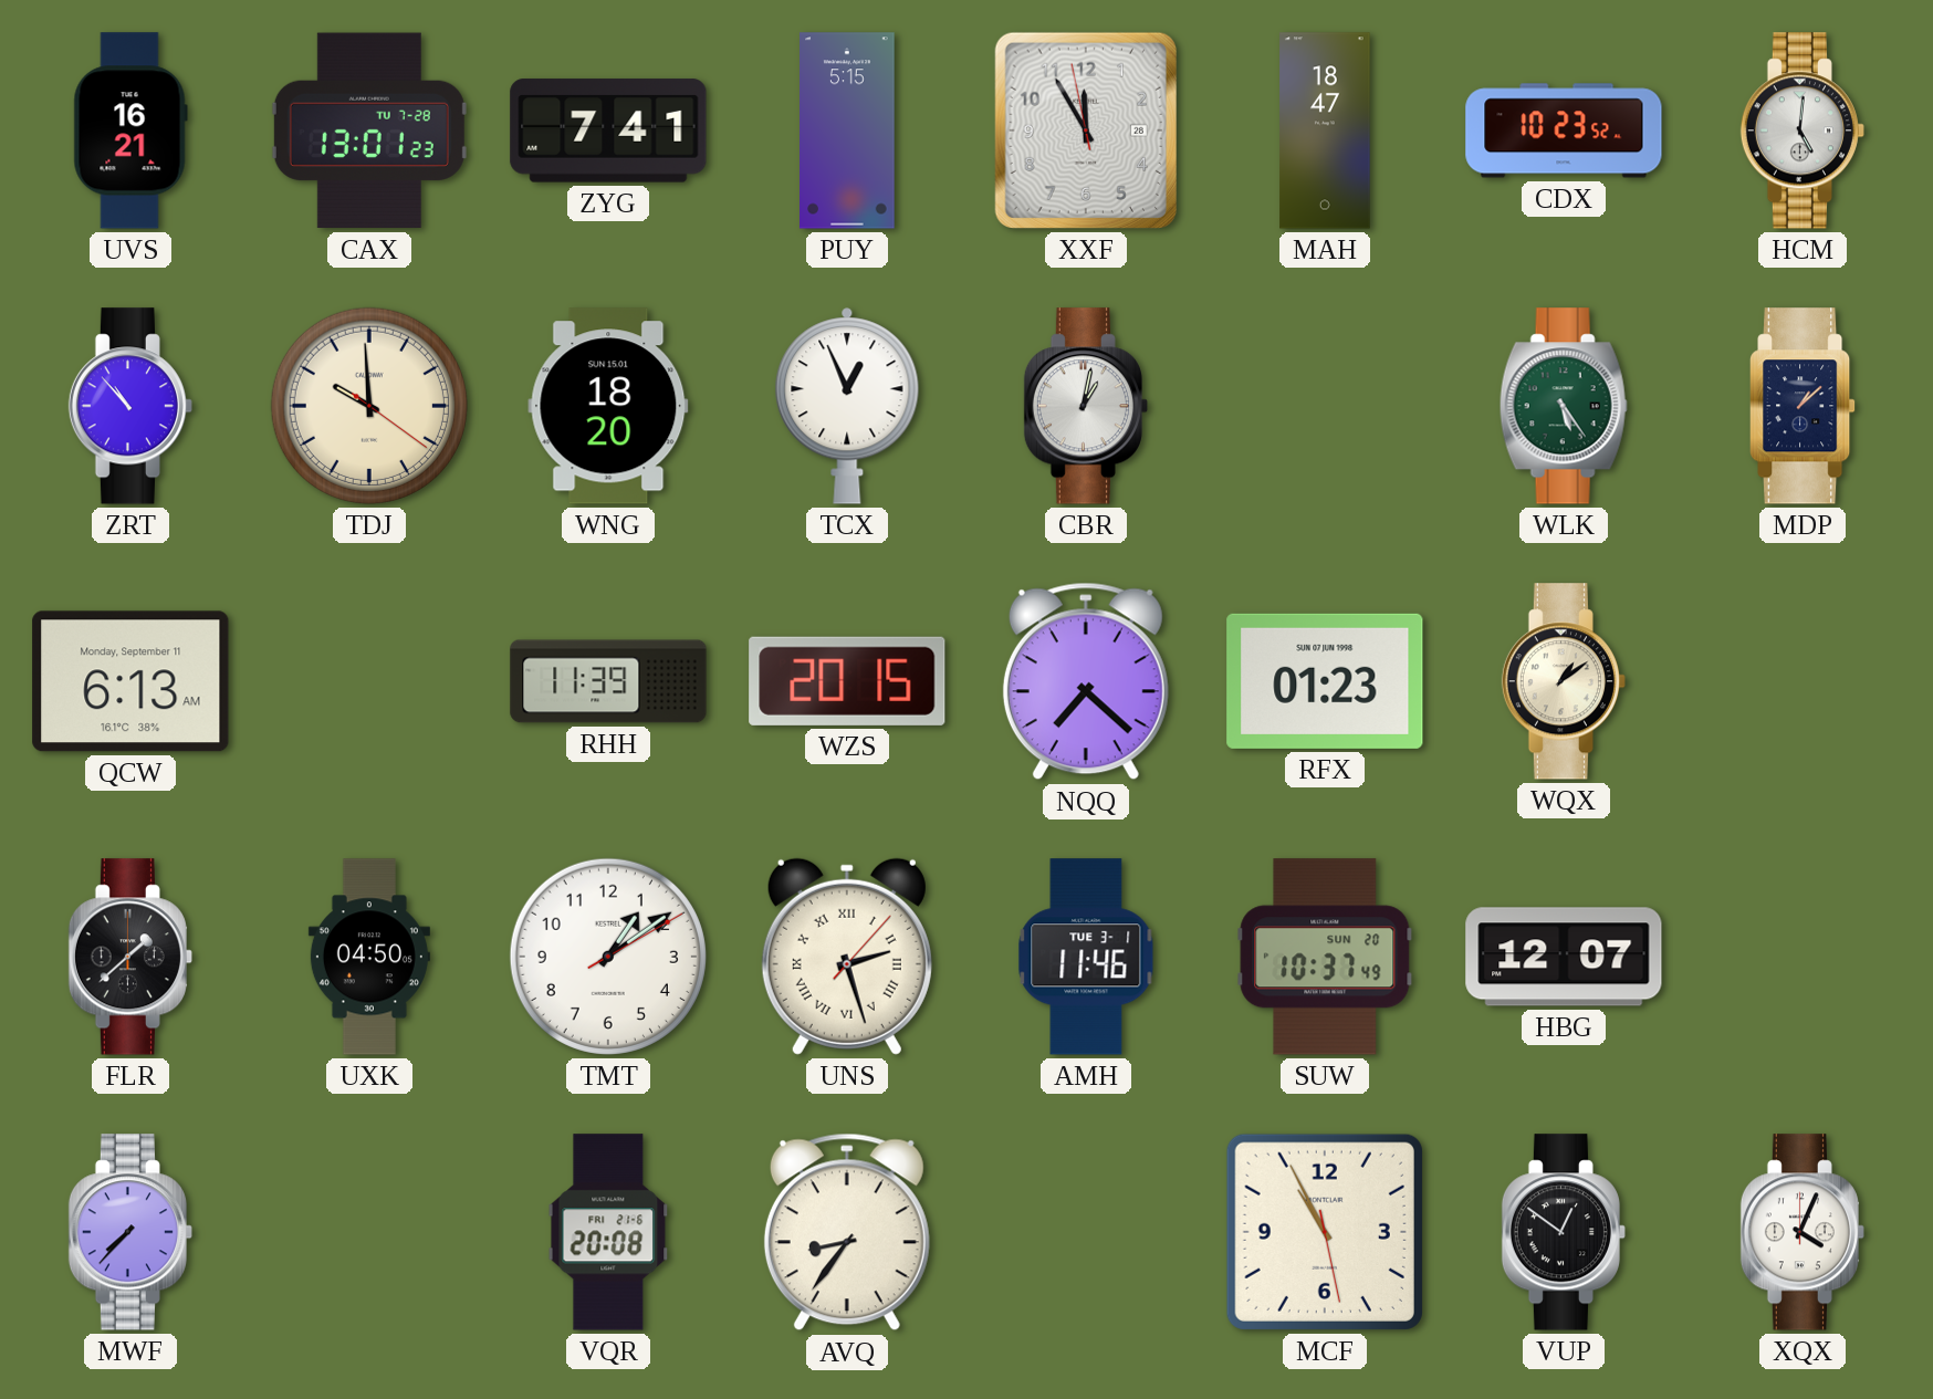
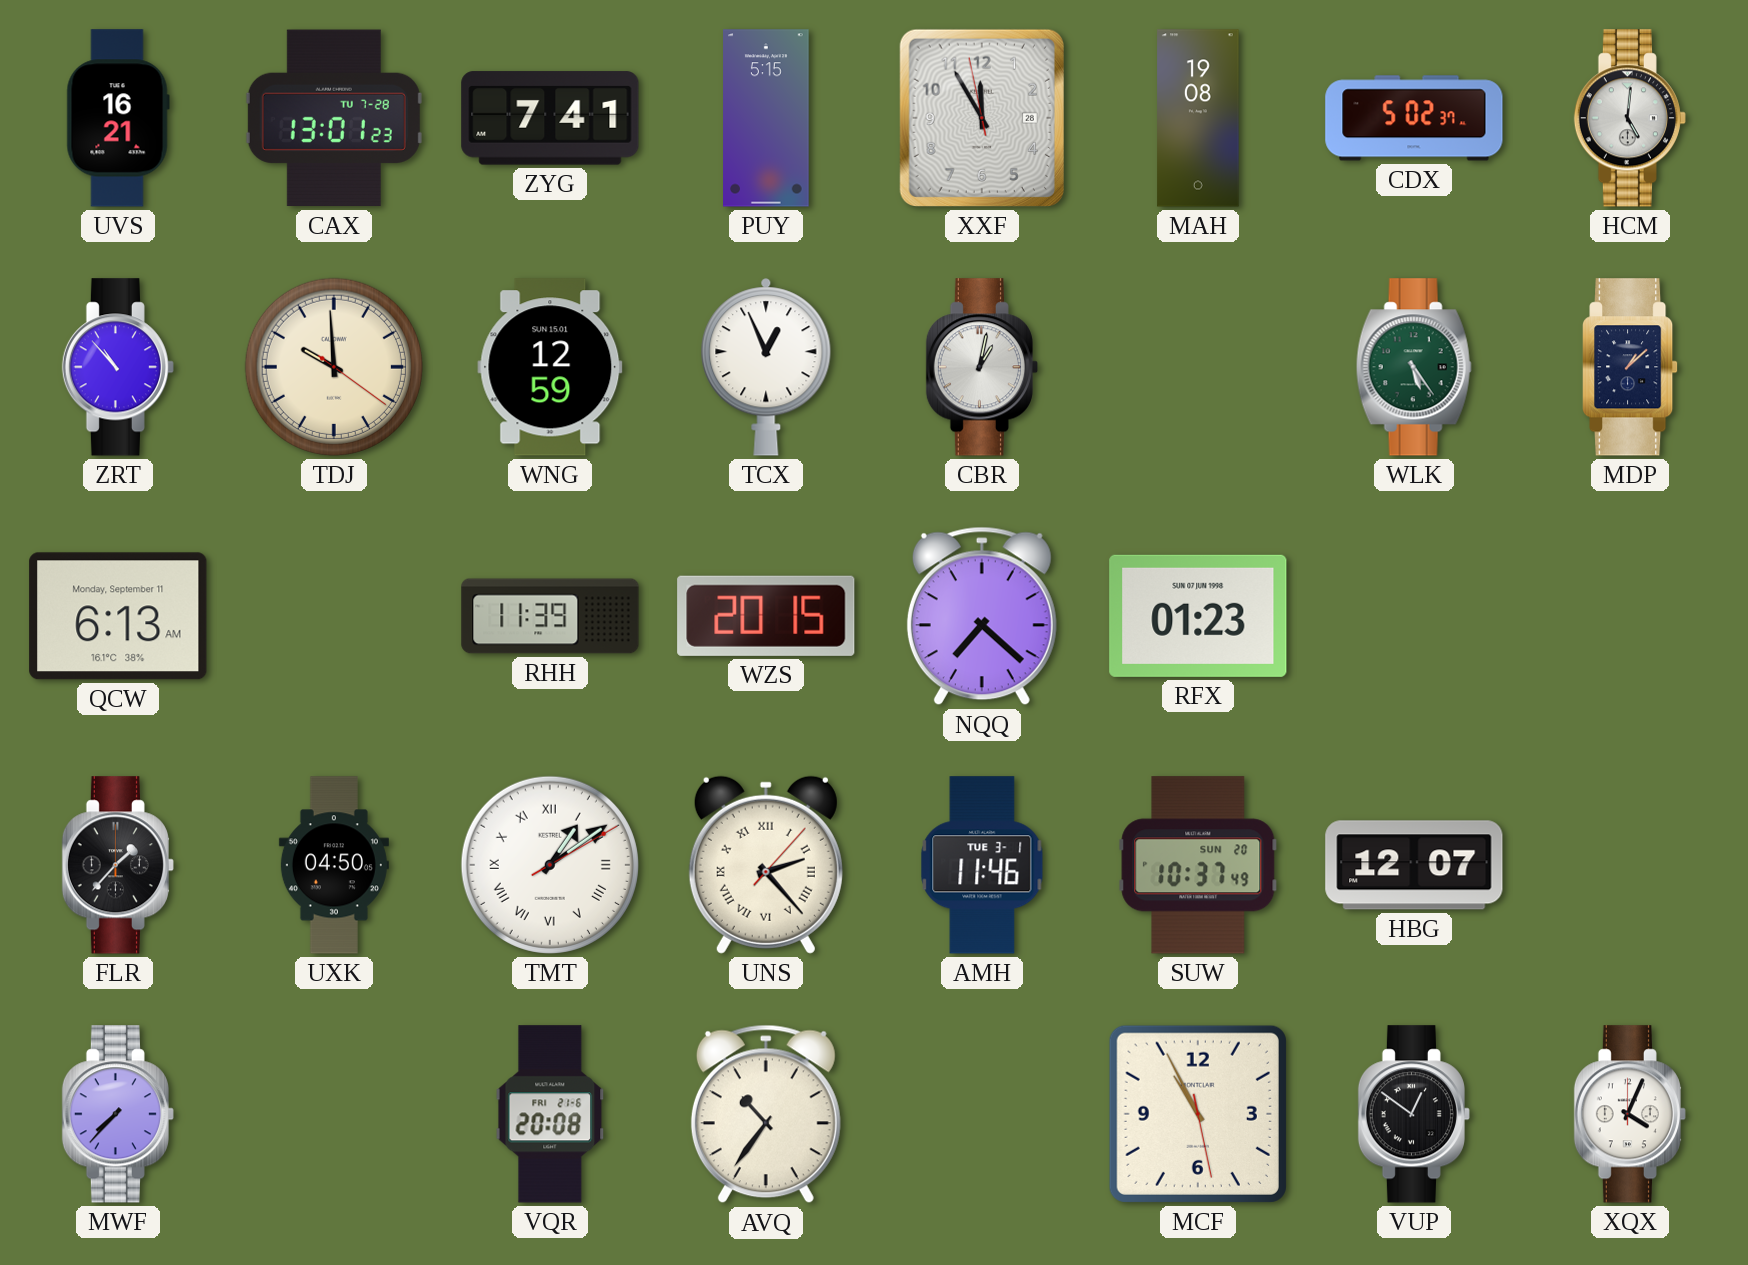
MAH: 18:47 -> 19:08 (1198, 118)
CDX: 10:23 -> 5:02 (1414, 118)
WNG: 18:20 -> 12:59 (550, 367)
WQX: 1:09 -> none (1563, 681)
FLR: 1:38 -> 1:37 (117, 865)
TMT numerals: Arabic -> Roman (550, 865)
UNS: 2:27 -> 2:23 (766, 865)
AVQ: 8:36 -> 10:36 (766, 1114)
